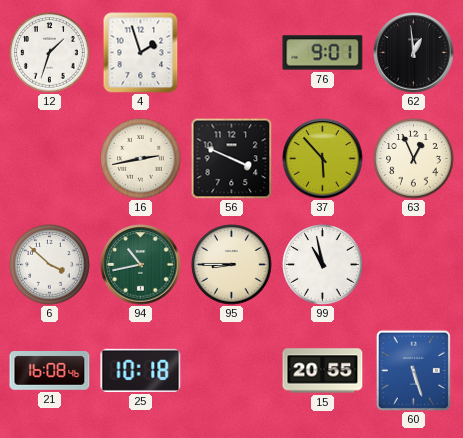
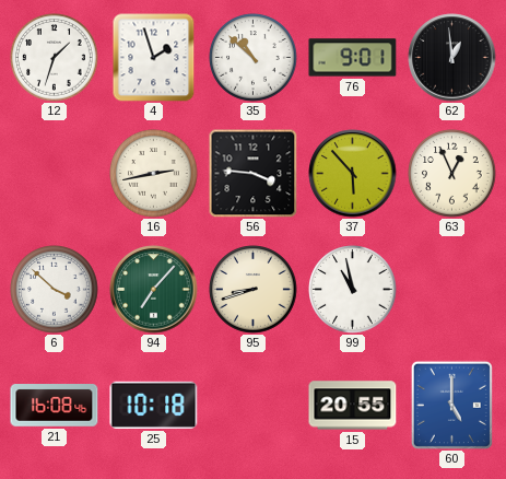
35: none -> 10:52 (254, 58)
56: 3:49 -> 3:46 (252, 173)
94: 10:43 -> 7:07 (154, 290)
95: 8:45 -> 8:42 (254, 290)
60: 5:27 -> 5:00 (451, 405)
